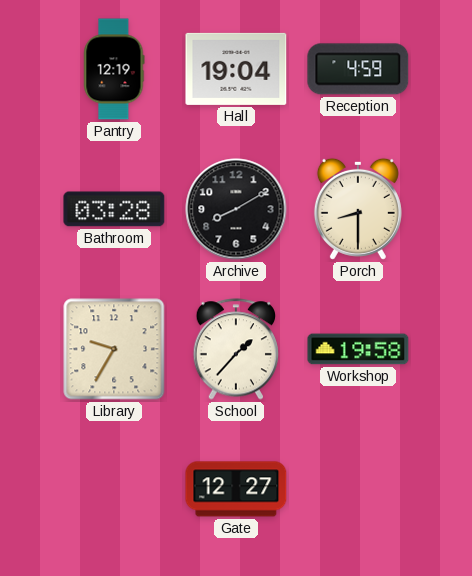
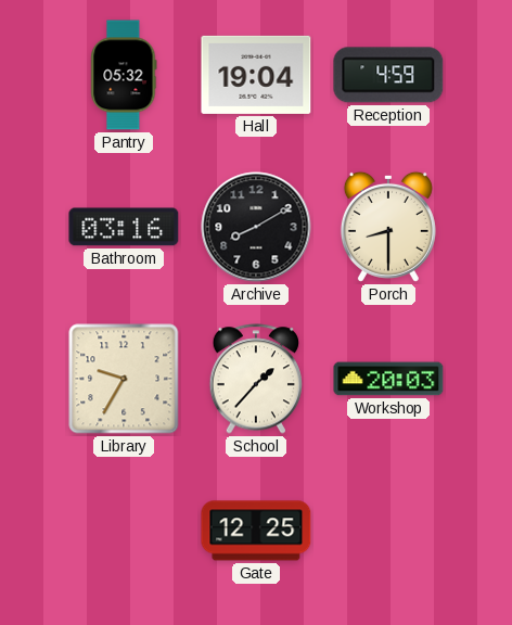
Pantry: 12:19 -> 05:32 (124, 75)
Bathroom: 03:28 -> 03:16 (124, 227)
Workshop: 19:58 -> 20:03 (388, 379)
Gate: 12:27 -> 12:25 (256, 531)
